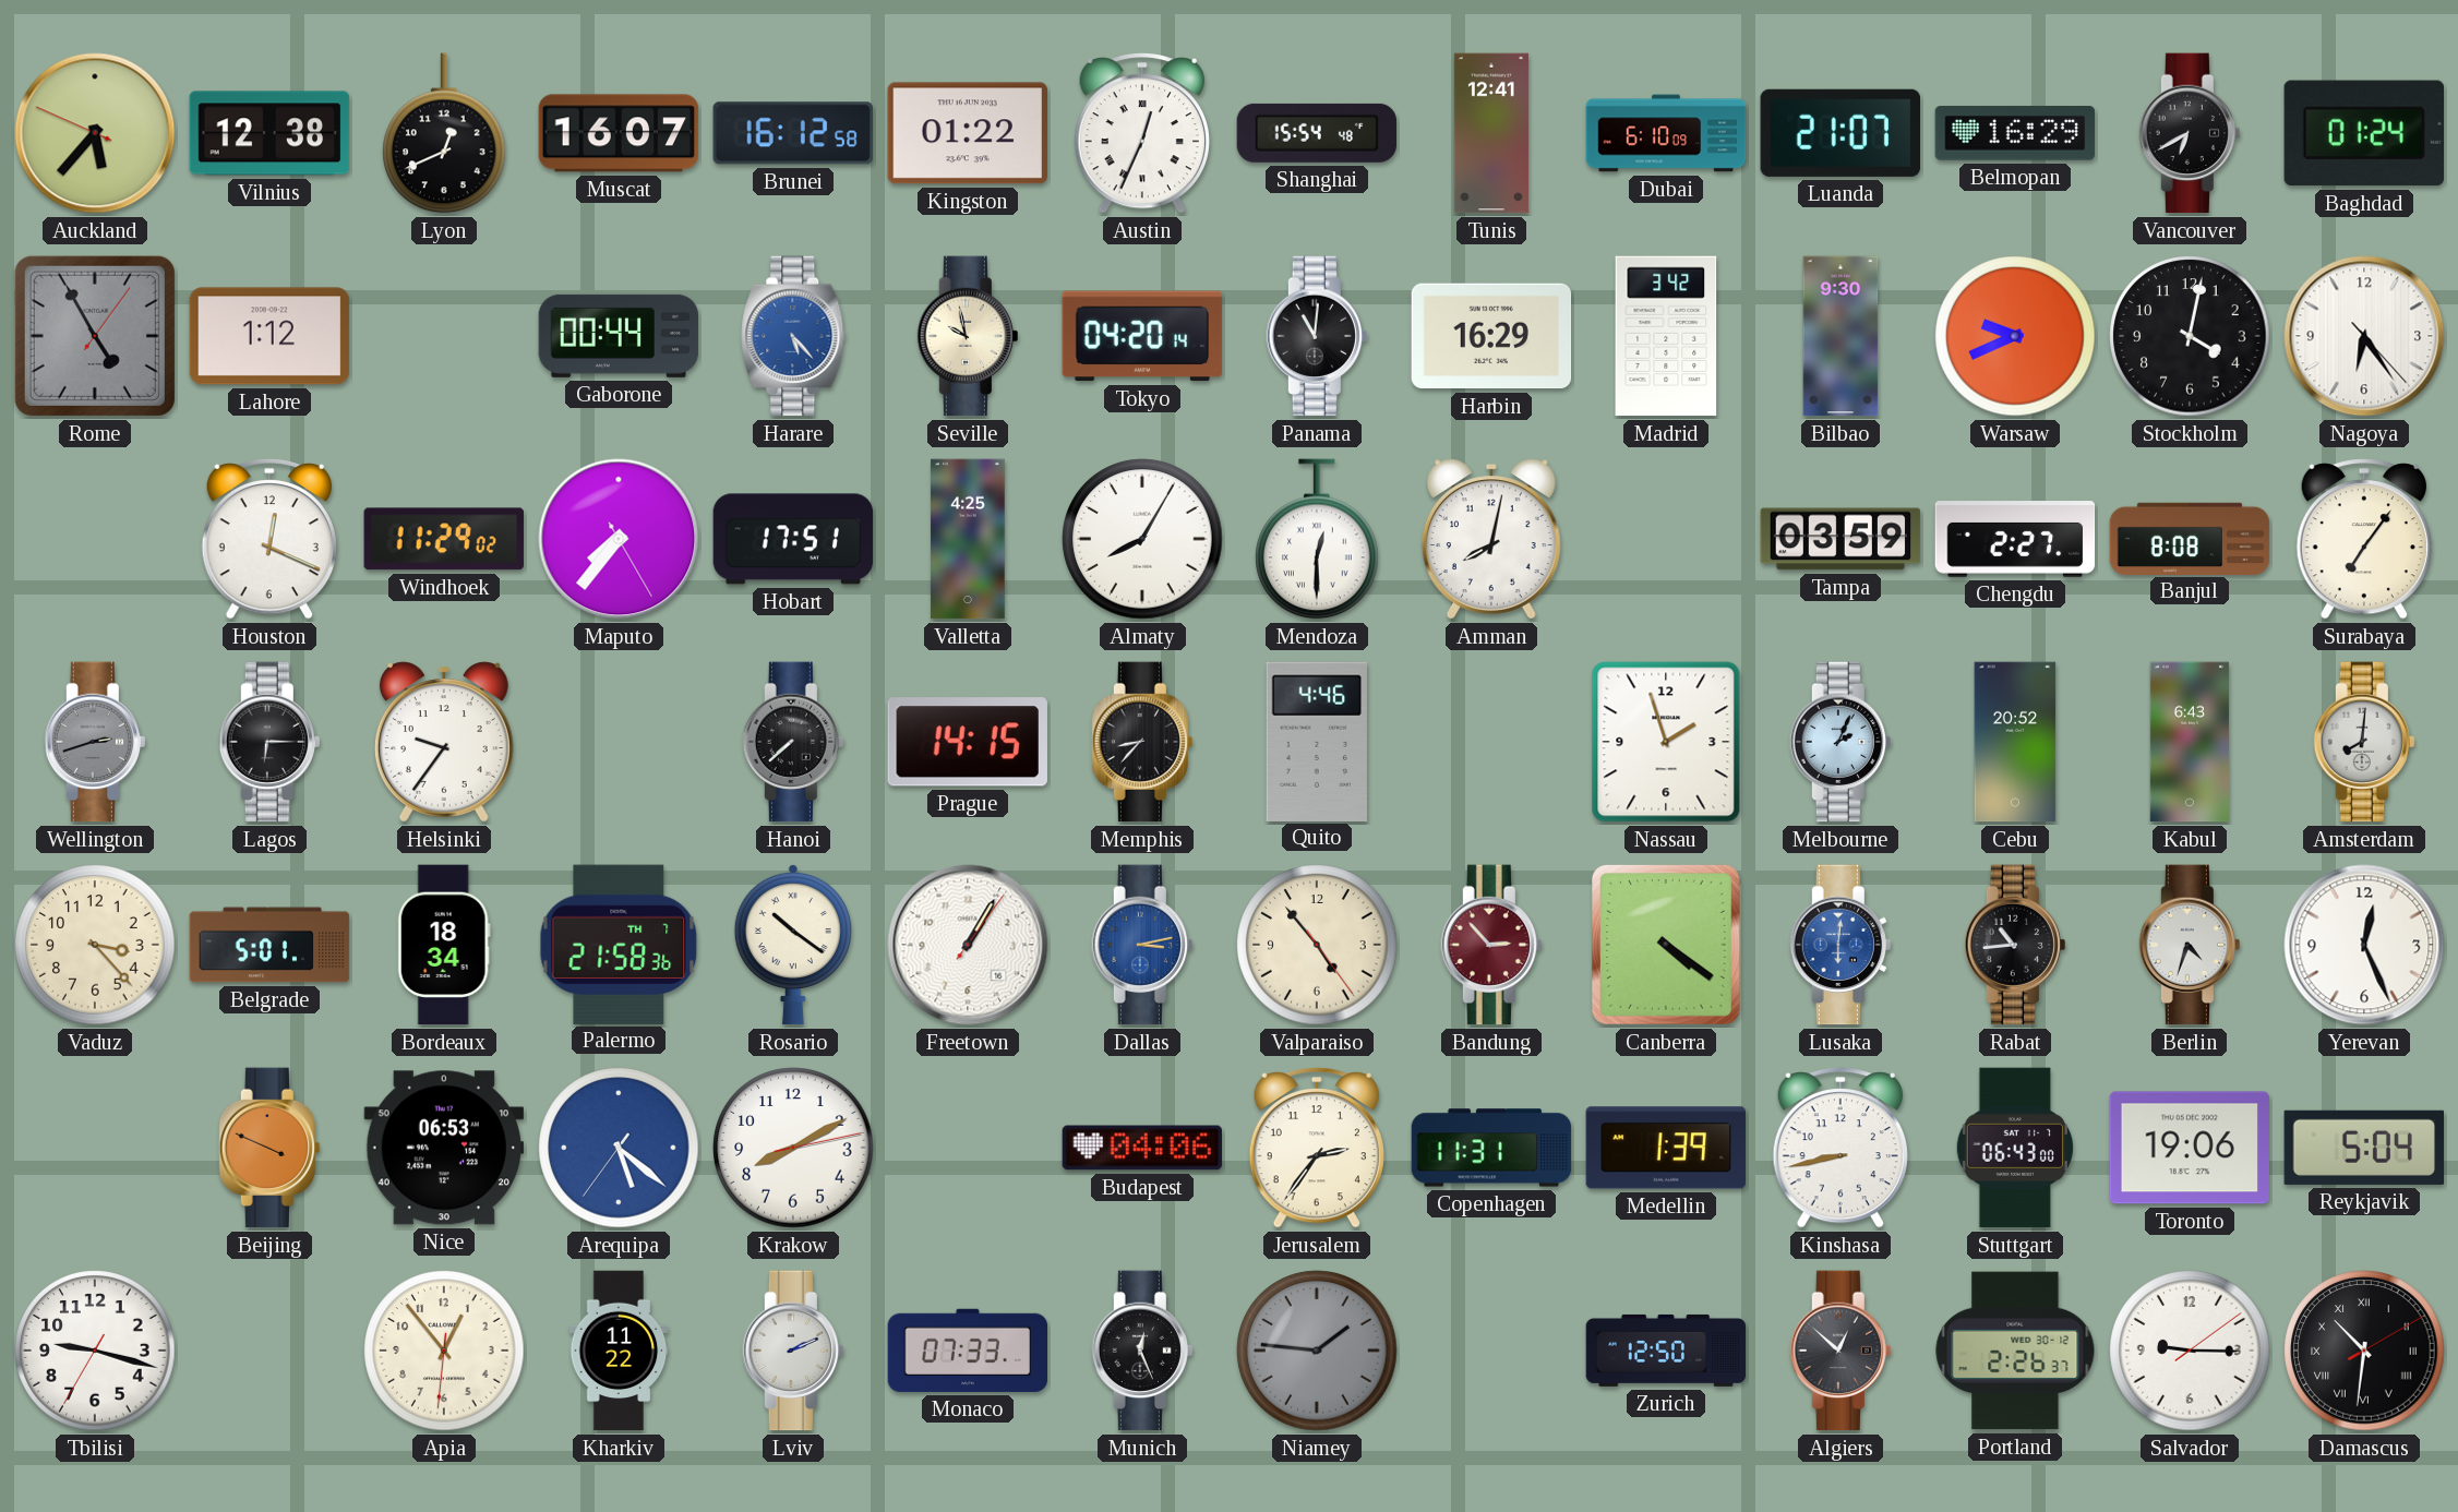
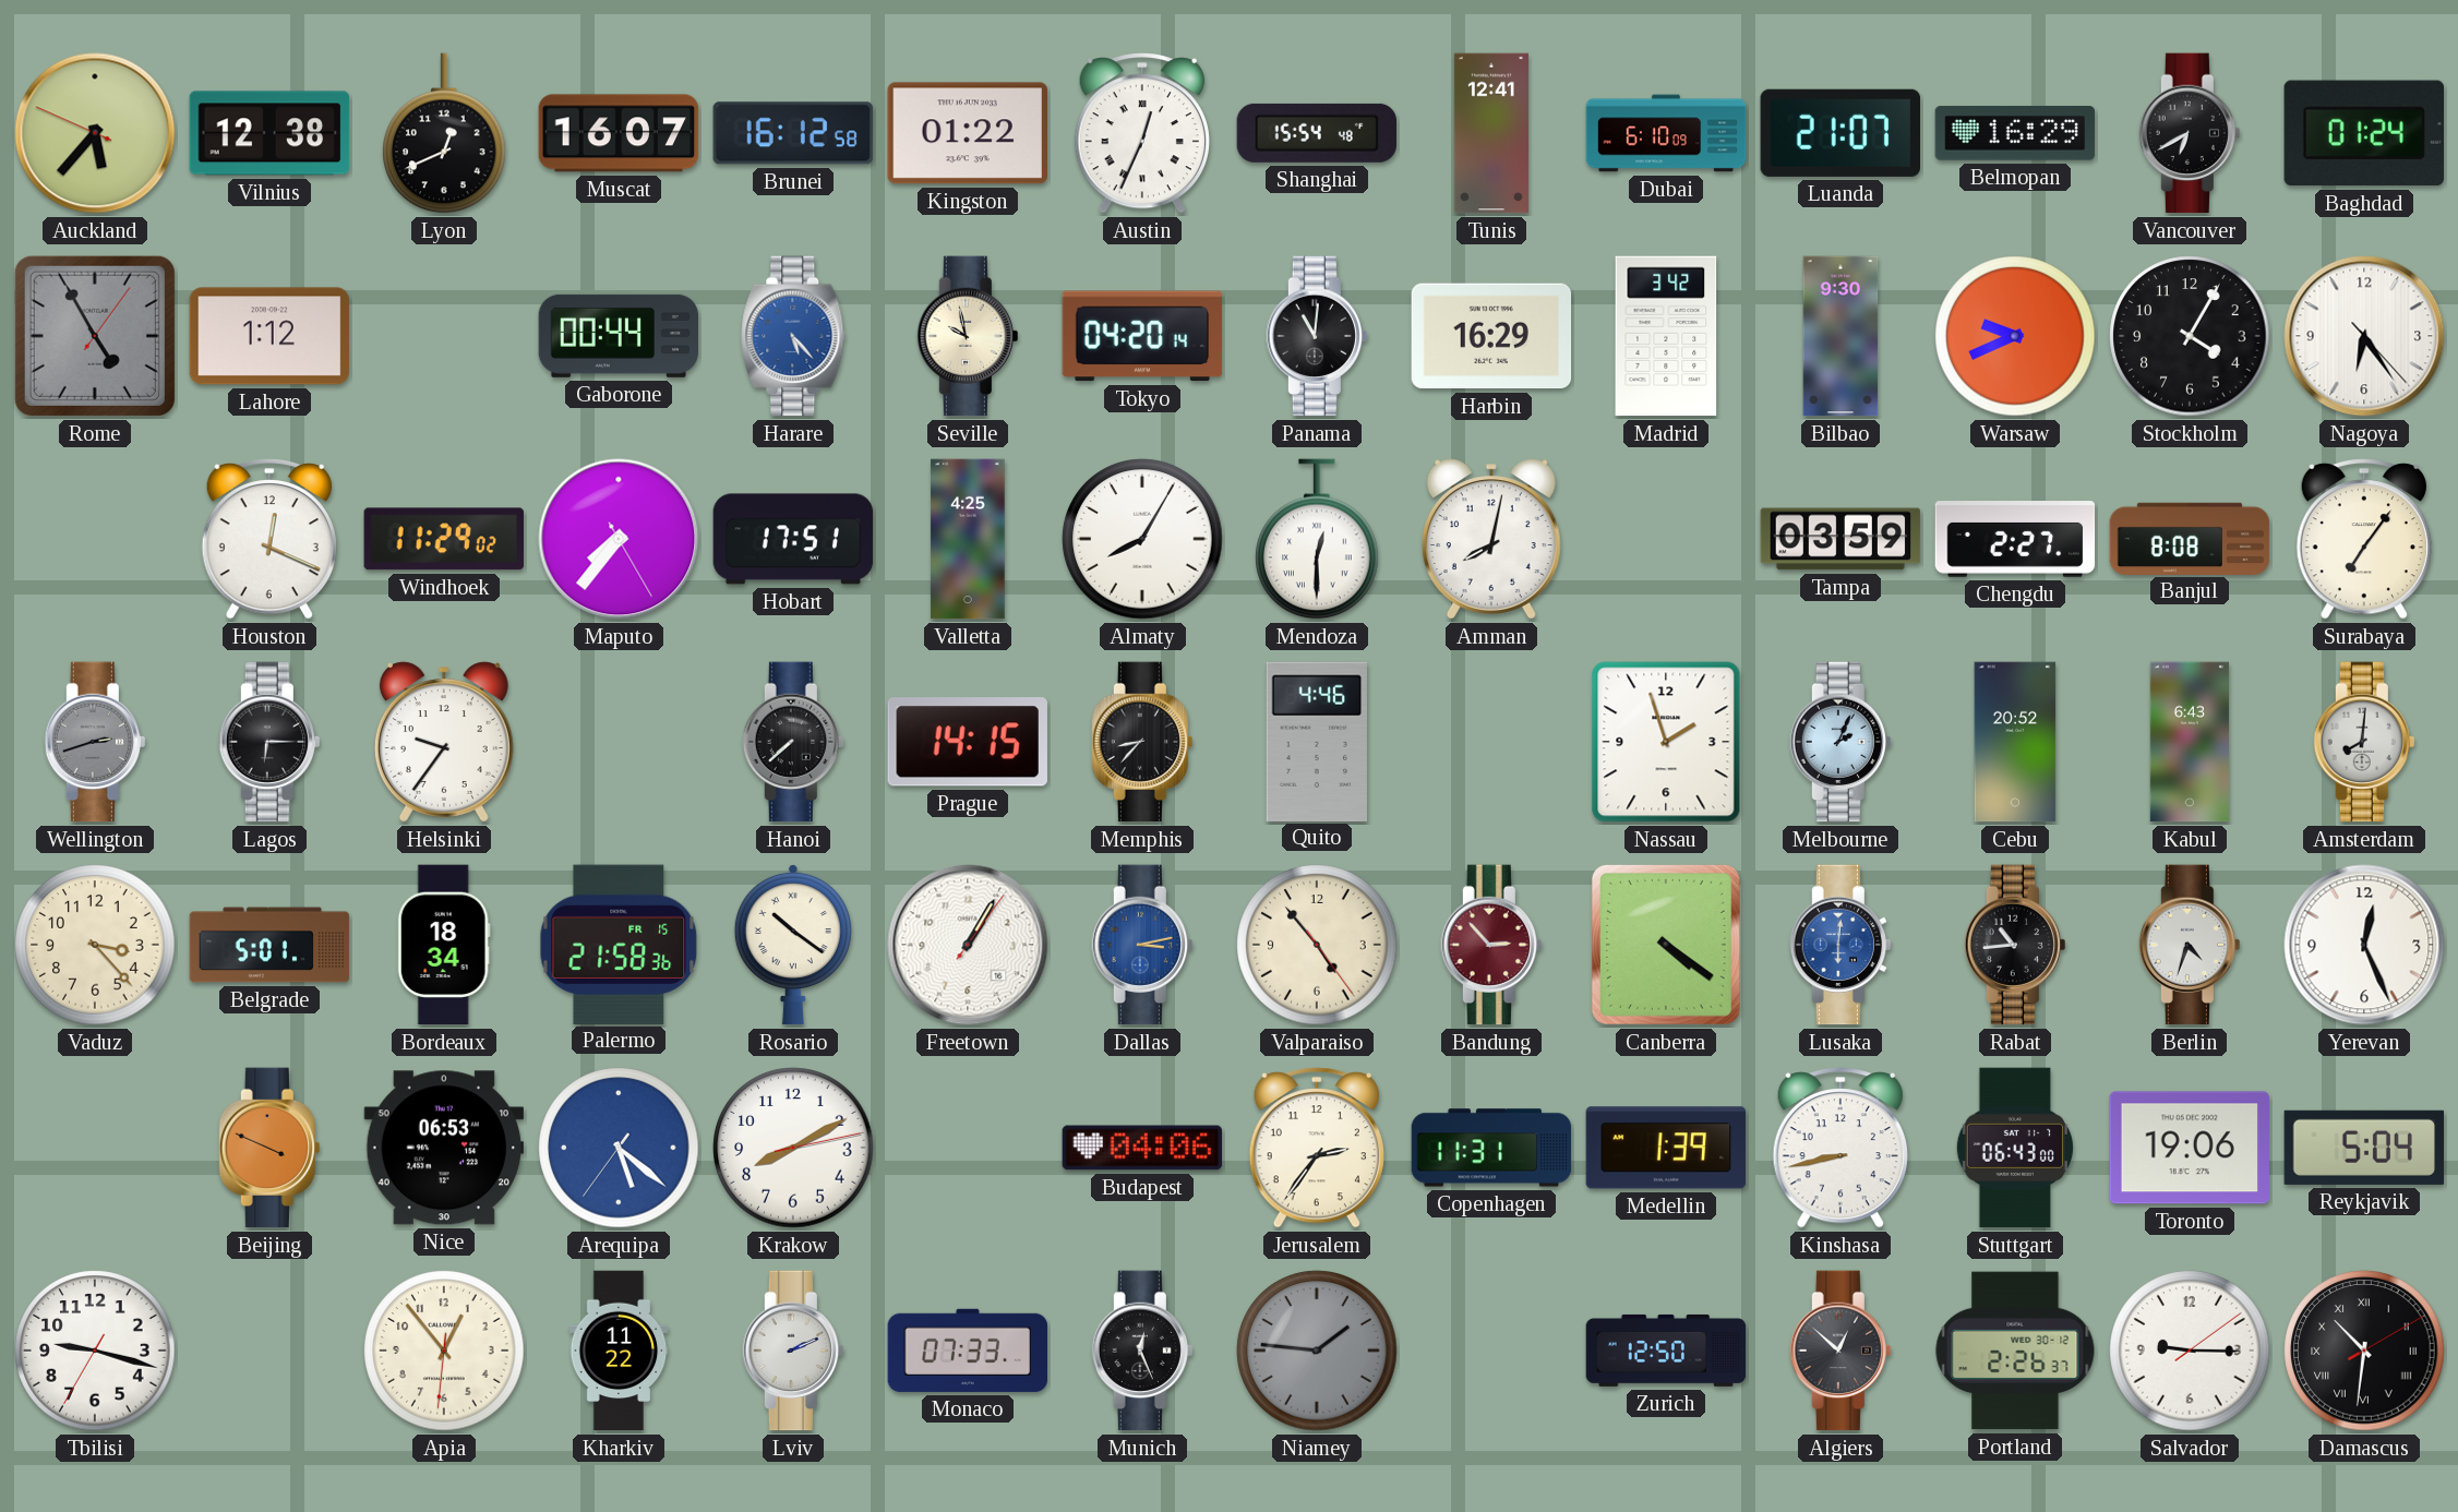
Stockholm: 4:02 -> 4:05 (2190, 336)
Palermo date: TH 7 -> FR 15 (619, 944)
